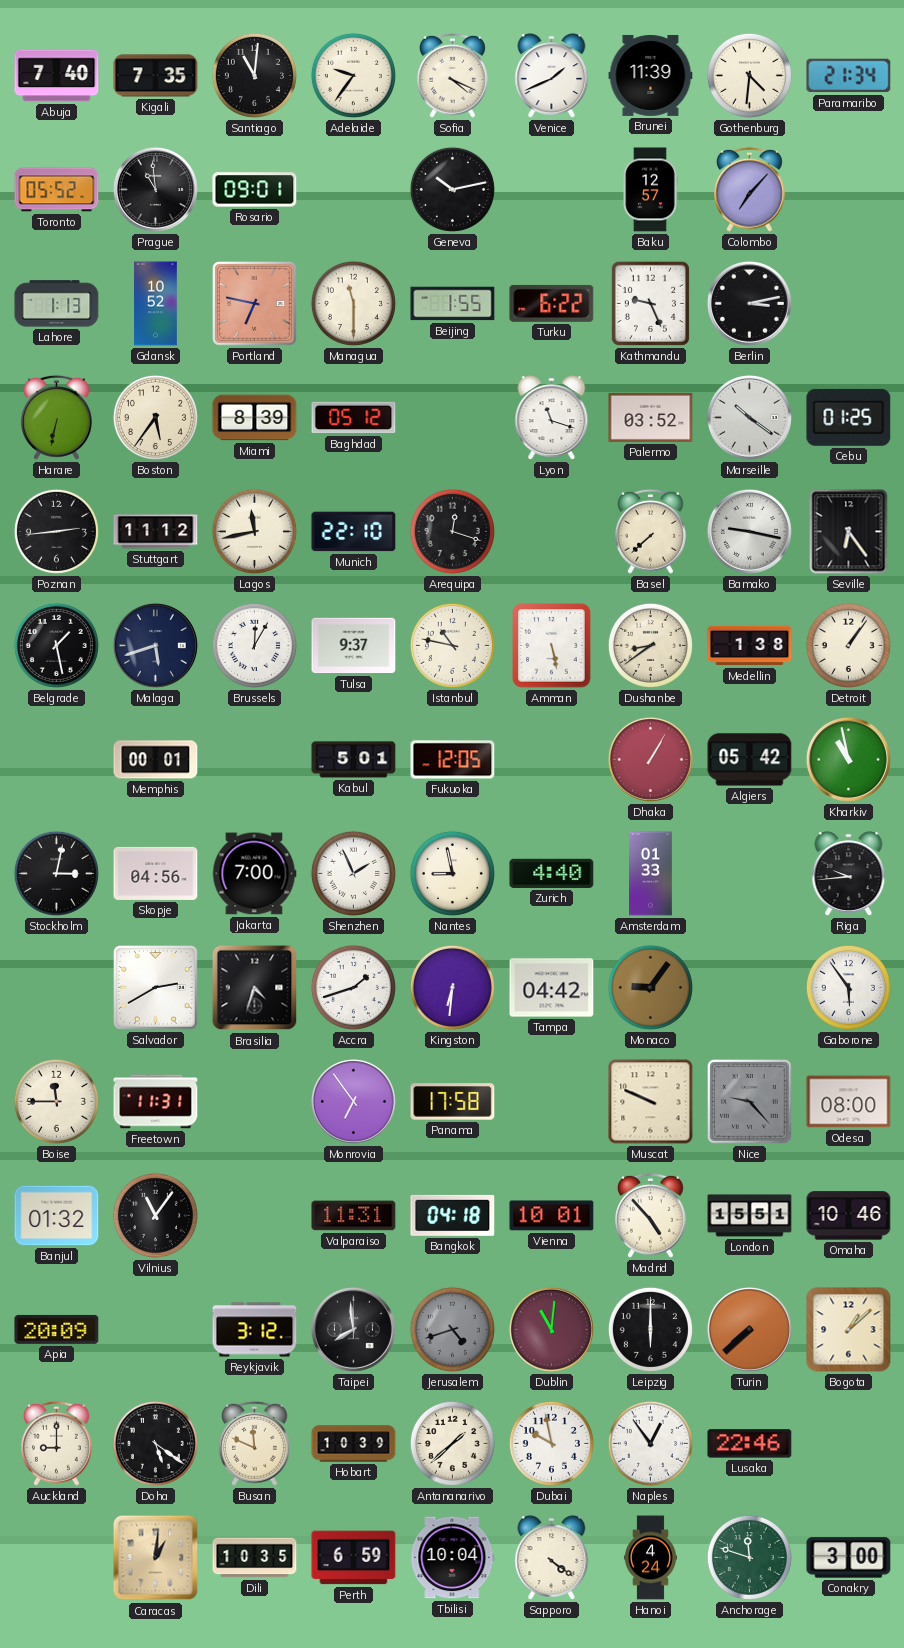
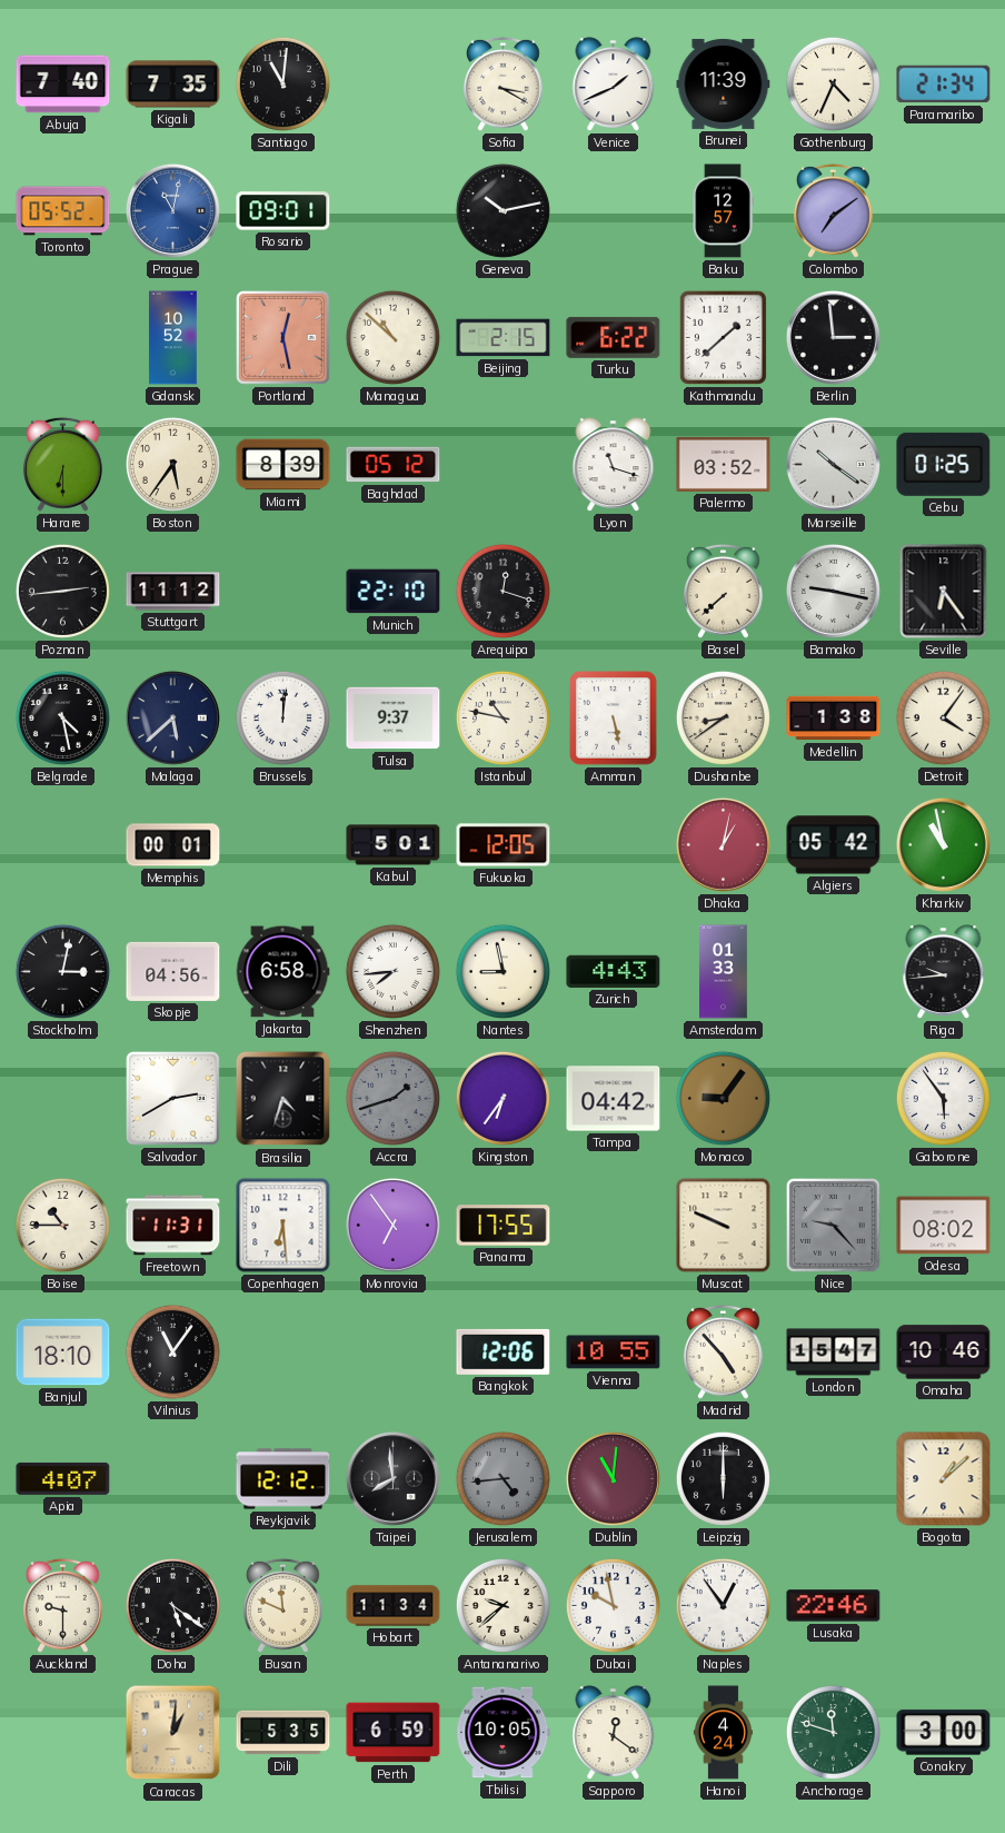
Adelaide: 9:36 -> none (353, 75)
Sofia: 4:19 -> 3:20 (503, 83)
Gothenburg: 4:31 -> 4:34 (833, 83)
Prague: 10:59 -> 11:02 (172, 210)
Prague dial: black -> blue (172, 210)
Colombo: 7:07 -> 7:09 (833, 210)
Lahore: 1:13 -> none (57, 304)
Portland: 6:47 -> 12:28 (283, 338)
Managua: 11:30 -> 10:52 (392, 337)
Beijing: 1:55 -> 2:15 (504, 338)
Kathmandu: 9:26 -> 1:38 (723, 337)
Berlin: 3:13 -> 2:59 (833, 337)
Harare: 6:32 -> 6:30 (62, 464)
Lagos: 11:43 -> none (254, 531)
Belgrade: 1:28 -> 4:28 (62, 717)
Malaga: 5:42 -> 5:38 (172, 717)
Brussels: 12:05 -> 12:01 (282, 717)
Detroit: 1:06 -> 4:06 (943, 717)
Dhaka: 1:05 -> 1:02 (723, 844)
Jakarta: 7:00 -> 6:58 (282, 972)
Shenzhen: 1:56 -> 7:44 (392, 971)
Zurich: 4:40 -> 4:43 (614, 971)
Accra dial: white -> grey (392, 1098)
Kingston: 6:31 -> 6:36 (503, 1098)
Boise: 11:45 -> 10:45 (62, 1225)
Copenhagen: none -> 6:29 (283, 1226)
Panama: 17:58 -> 17:55 (504, 1226)
Odesa: 08:00 -> 08:02 (944, 1226)
Banjul: 01:32 -> 18:10 (63, 1353)
Valparaiso: 11:31 -> none (354, 1216)
Bangkok: 04:18 -> 12:06 (504, 1351)
Vienna: 10:01 -> 10:55 (614, 1353)
London: 15:51 -> 15:47 (834, 1353)
Apia: 20:09 -> 4:07 (63, 1478)
Reykjavik: 3:12 -> 12:12 (283, 1479)
Jerusalem: 4:42 -> 4:44 (503, 1478)
Turin: 7:38 -> none (749, 1329)
Auckland: 9:00 -> 9:30 (62, 1605)
Hobart: 10:39 -> 11:34 (394, 1606)
Antananarivo: 1:38 -> 9:38 (503, 1605)
Dili: 10:35 -> 5:35 (283, 1733)
Tbilisi: 10:04 -> 10:05 (504, 1733)
Sapporo: 4:21 -> 12:21 (614, 1733)
